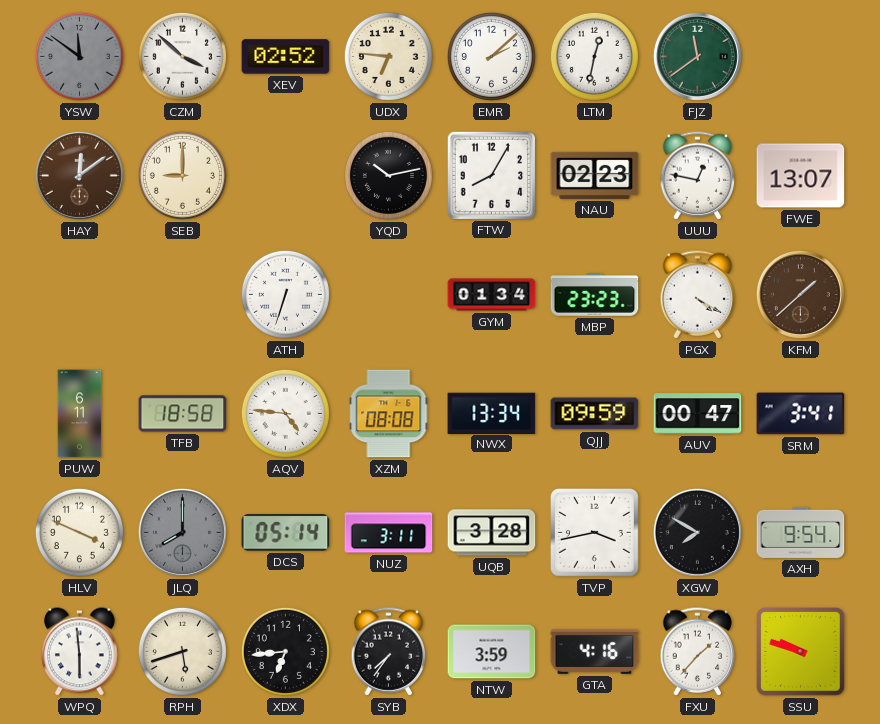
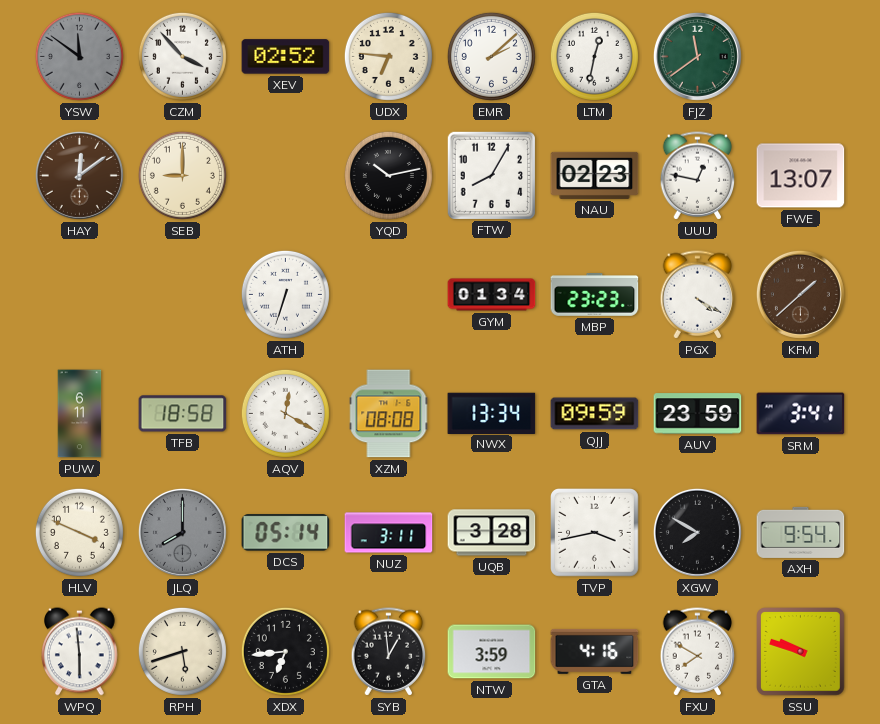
CZM: 3:52 -> 3:53 (182, 56)
AQV: 4:46 -> 12:20 (285, 413)
AUV: 00:47 -> 23:59 (698, 414)
SYB: 7:36 -> 12:59 (389, 652)
FXU: 1:37 -> 7:50 (698, 652)
